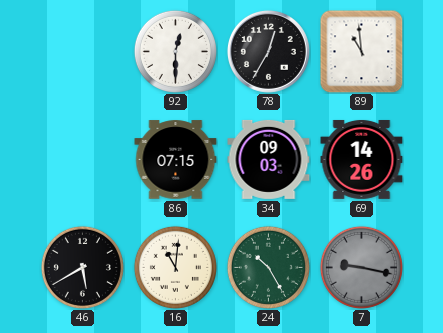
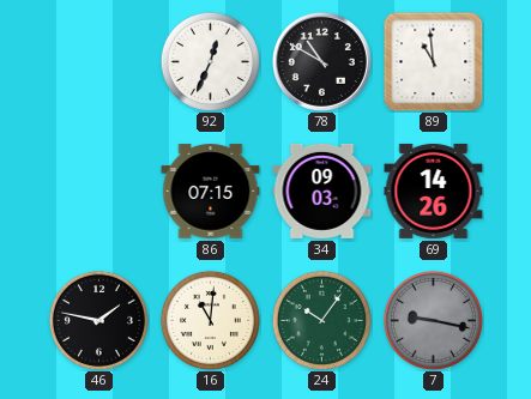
92: 12:30 -> 12:34 (210, 61)
78: 12:35 -> 10:50 (321, 61)
46: 5:40 -> 1:47 (98, 320)
24: 10:25 -> 10:06 (321, 320)
